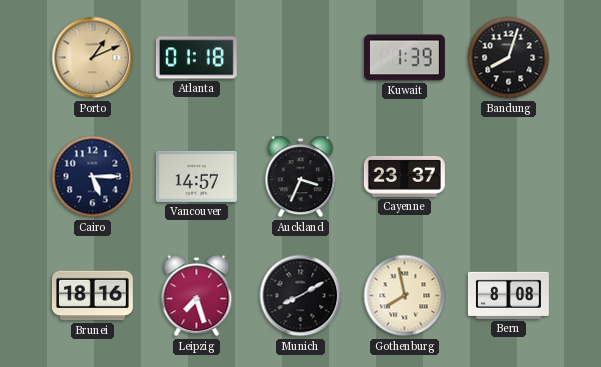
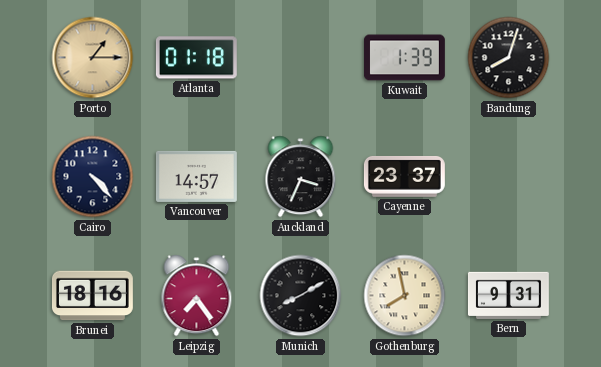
Porto: 1:11 -> 1:15 (93, 58)
Cairo: 5:15 -> 4:23 (93, 177)
Leipzig: 7:27 -> 7:24 (197, 296)
Bern: 8:08 -> 9:31 (508, 295)
